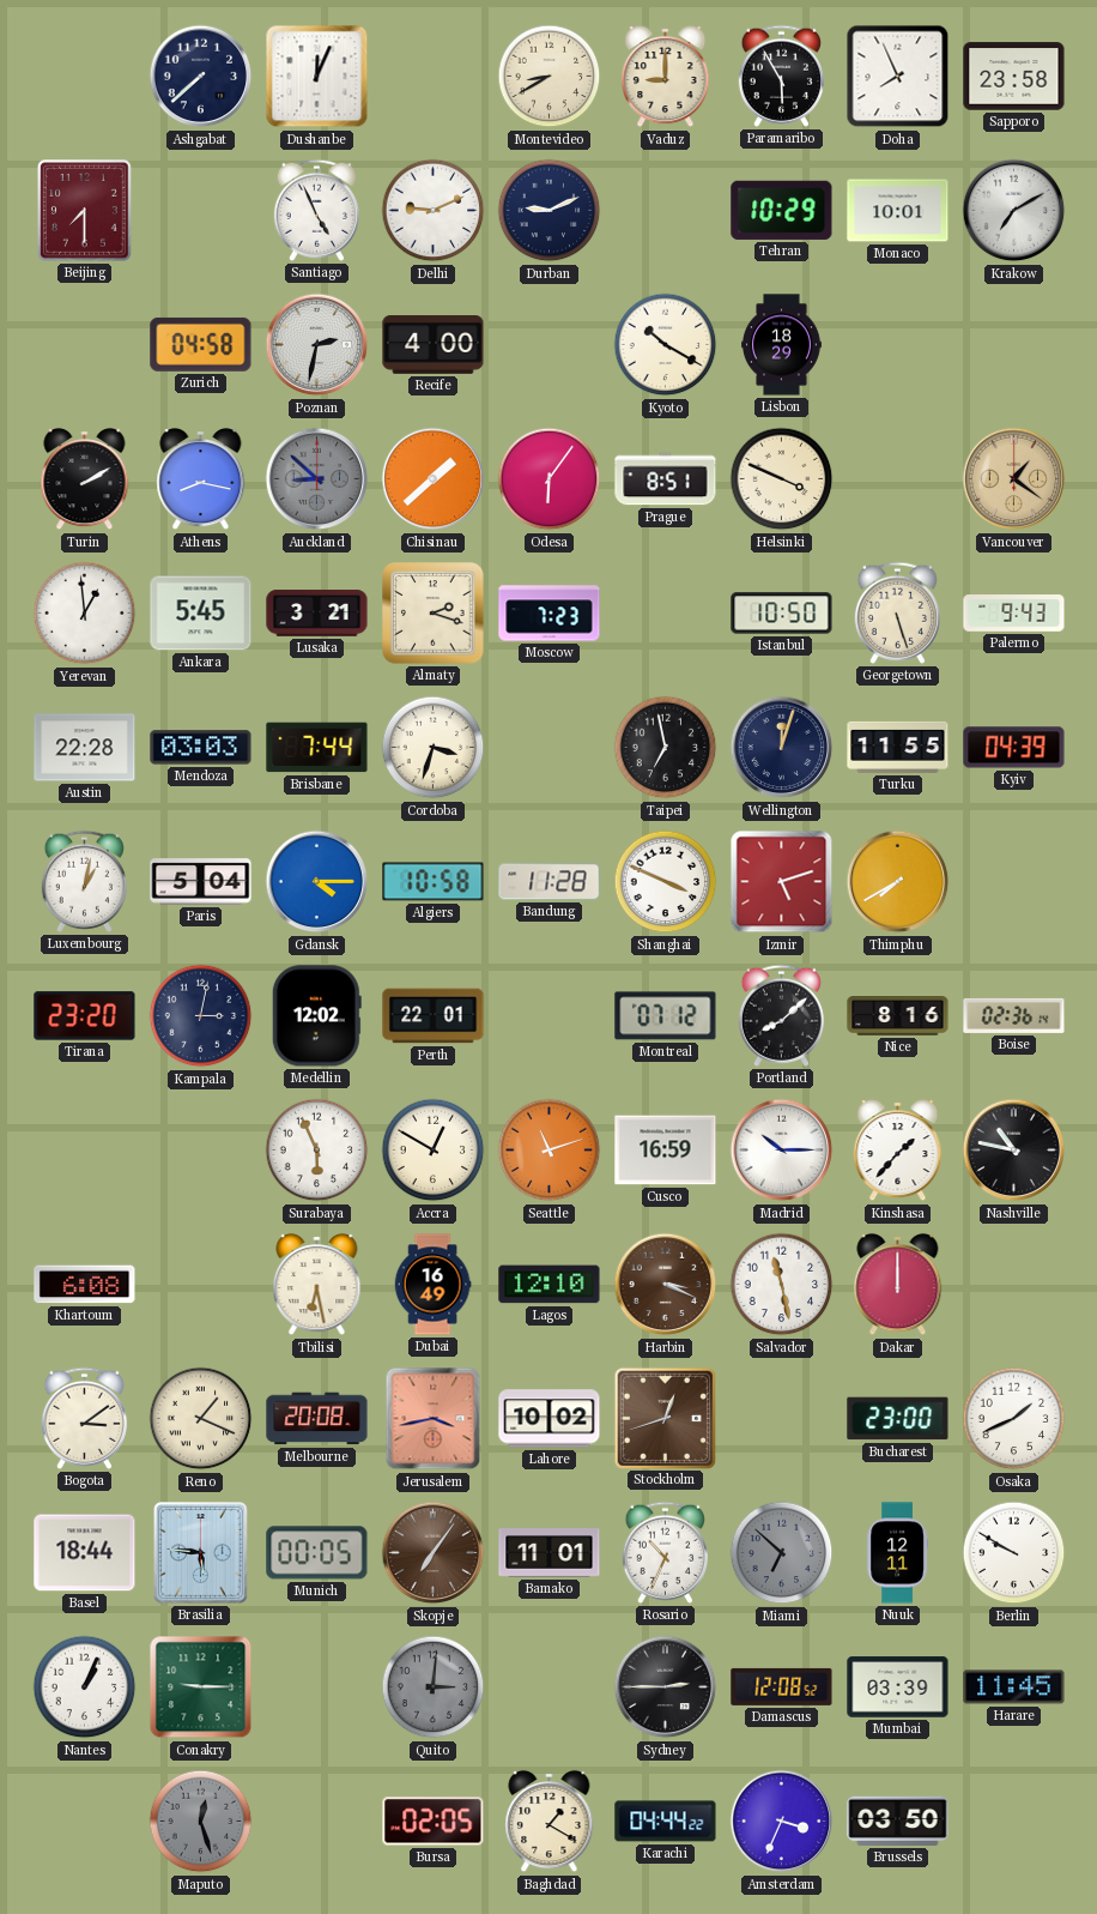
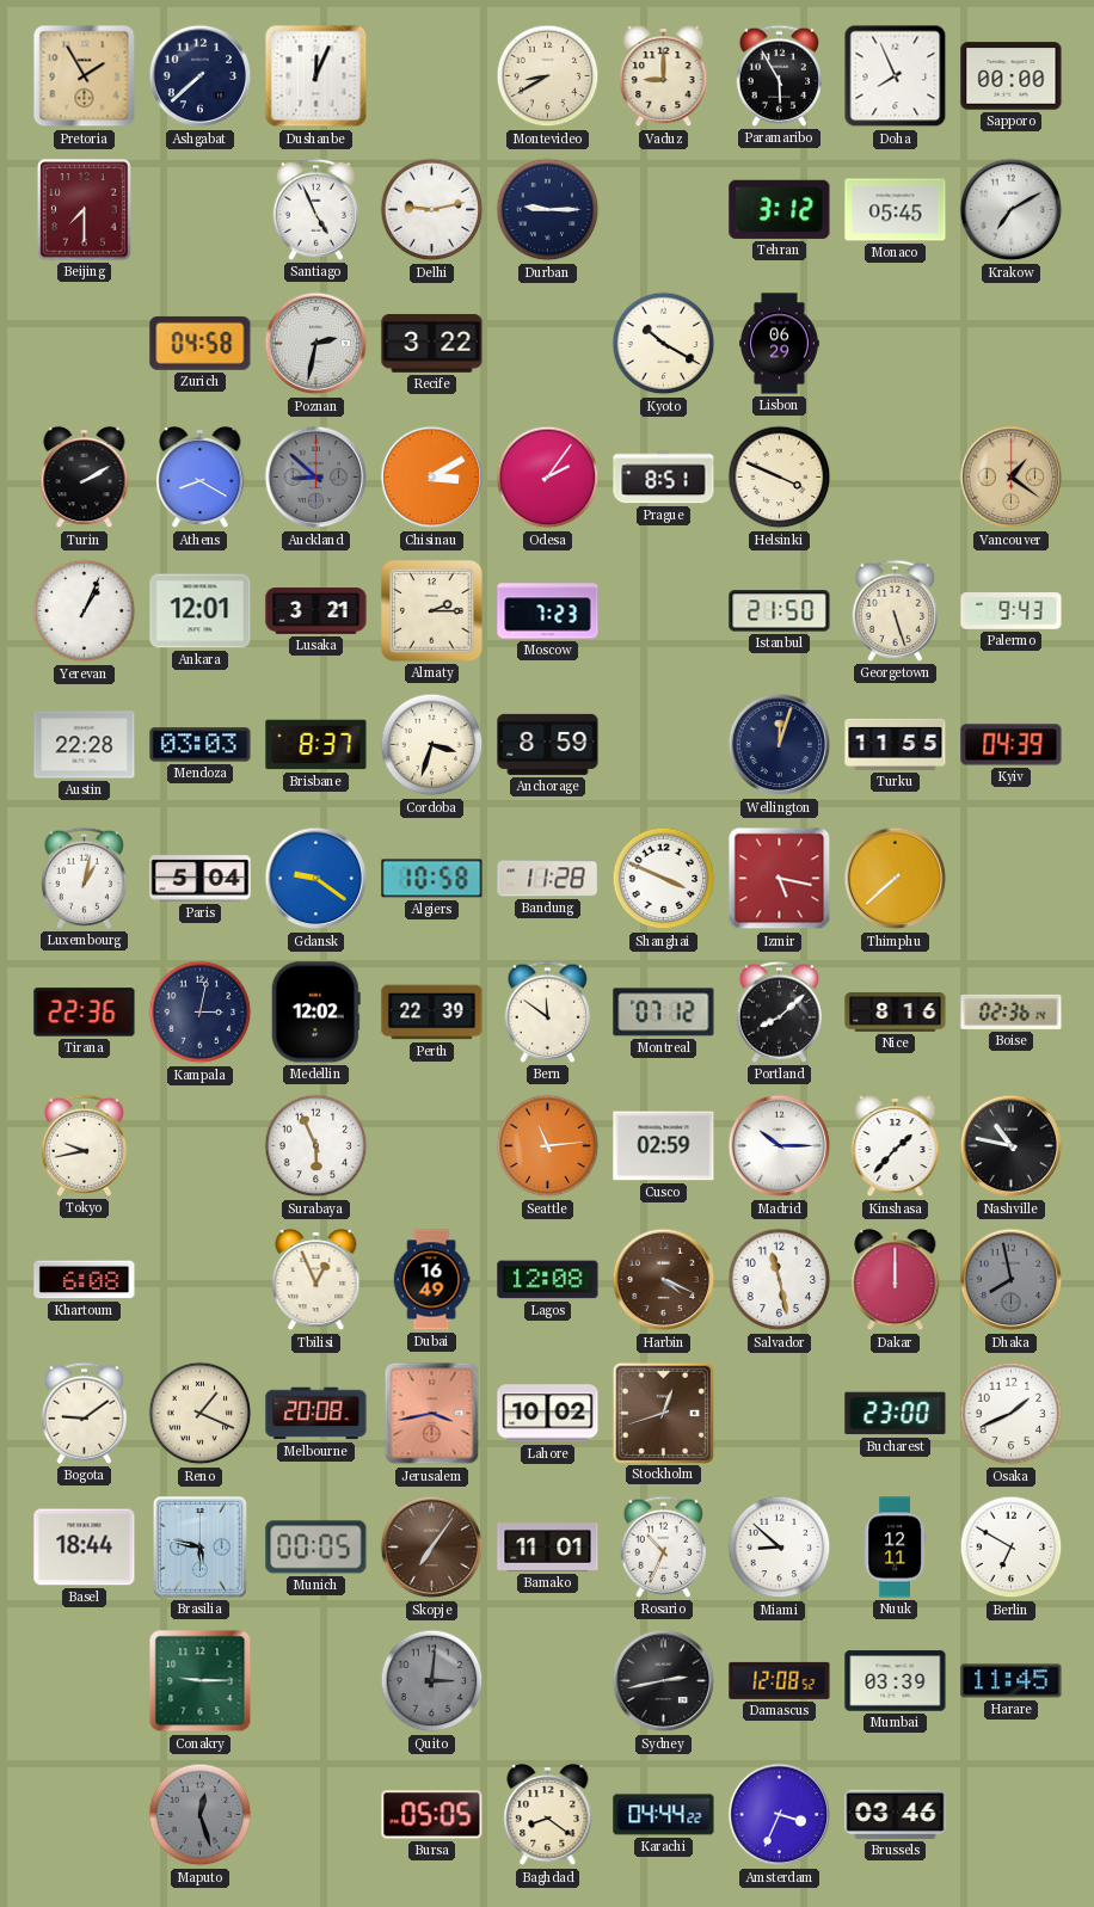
Pretoria: none -> 1:55 (85, 76)
Sapporo: 23:58 -> 00:00 (1012, 76)
Delhi: 9:11 -> 9:13 (432, 210)
Durban: 9:11 -> 9:15 (548, 210)
Tehran: 10:29 -> 3:12 (780, 209)
Monaco: 10:01 -> 05:45 (896, 210)
Recife: 4:00 -> 3:22 (432, 344)
Lisbon: 18:29 -> 06:29 (780, 344)
Athens: 8:17 -> 8:20 (201, 478)
Chisinau: 1:38 -> 3:10 (432, 478)
Odesa: 6:06 -> 2:06 (548, 478)
Yerevan: 12:59 -> 1:04 (85, 611)
Ankara: 5:45 -> 12:01 (201, 611)
Almaty: 2:18 -> 2:15 (432, 611)
Istanbul: 10:50 -> 21:50 (780, 611)
Brisbane: 7:44 -> 8:37 (316, 745)
Anchorage: none -> 8:59 (548, 744)
Taipei: 6:58 -> none (666, 748)
Gdansk: 4:15 -> 9:21 (316, 879)
Izmir: 5:12 -> 5:17 (780, 879)
Thimphu: 7:40 -> 7:38 (896, 879)
Tirana: 23:20 -> 22:36 (85, 1013)
Perth: 22:01 -> 22:39 (432, 1013)
Bern: none -> 11:51 (547, 1011)
Tokyo: none -> 9:43 (84, 1145)
Accra: 12:50 -> none (434, 1151)
Seattle: 11:12 -> 11:14 (548, 1146)
Cusco: 16:59 -> 02:59 (664, 1146)
Tbilisi: 6:28 -> 12:56 (316, 1280)
Lagos: 12:10 -> 12:08 (548, 1280)
Harbin: 3:19 -> 4:19 (664, 1280)
Dhaka: none -> 7:58 (1012, 1280)
Bogota: 3:09 -> 9:09 (84, 1413)
Brasilia: 5:46 -> 5:47 (201, 1548)
Miami: 6:52 -> 8:52 (780, 1548)
Miami dial: grey -> white (780, 1548)
Berlin: 9:50 -> 6:50 (1012, 1548)
Nantes: 1:04 -> none (85, 1687)
Sydney: 2:45 -> 2:43 (664, 1681)
Bursa: 02:05 -> 05:05 (432, 1815)
Baghdad: 1:20 -> 8:21 (548, 1815)
Brussels: 03:50 -> 03:46 (896, 1814)
